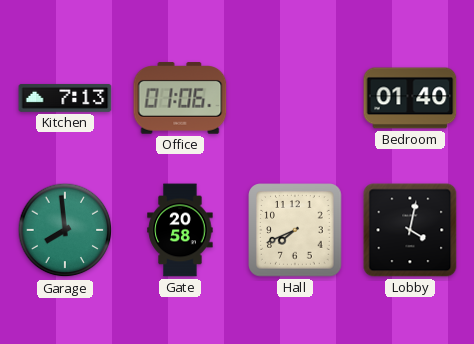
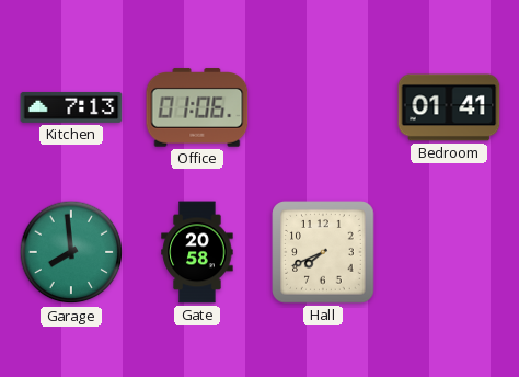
Bedroom: 01:40 -> 01:41 (449, 107)
Lobby: 4:02 -> none (410, 230)
